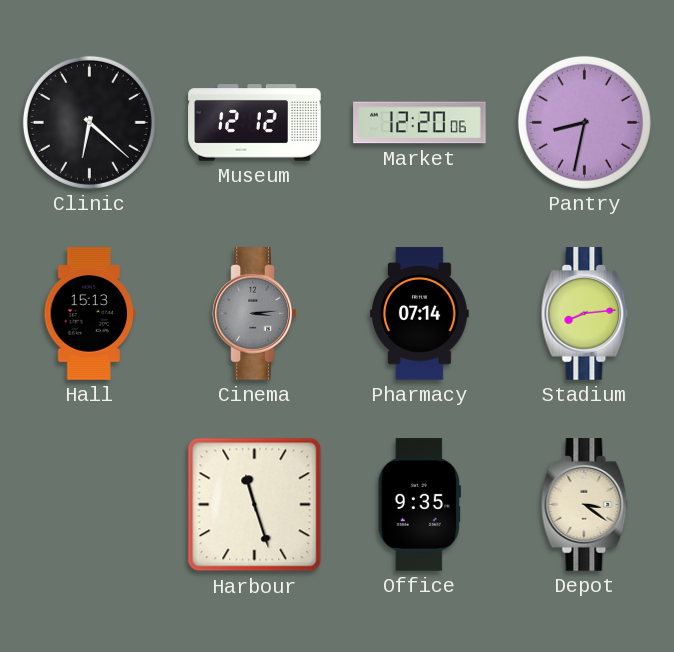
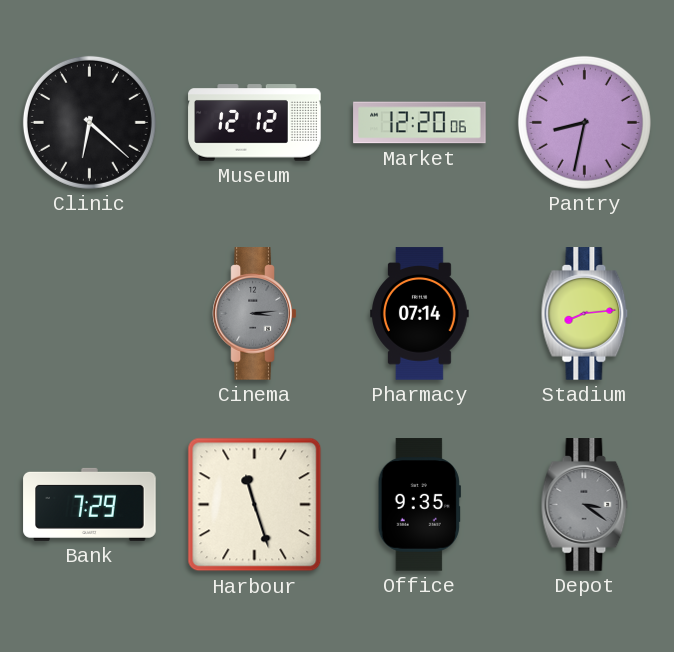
Hall: 15:13 -> none (90, 314)
Bank: none -> 7:29 (90, 504)
Depot dial: cream -> grey (585, 505)
